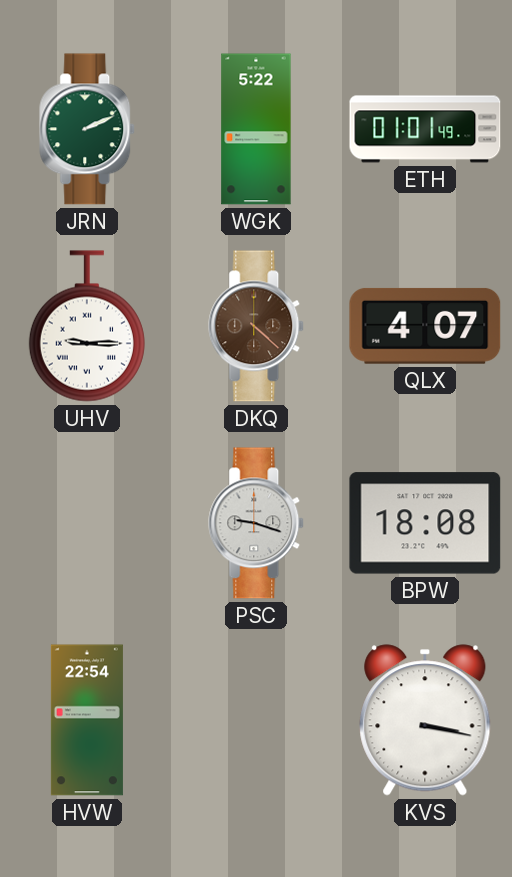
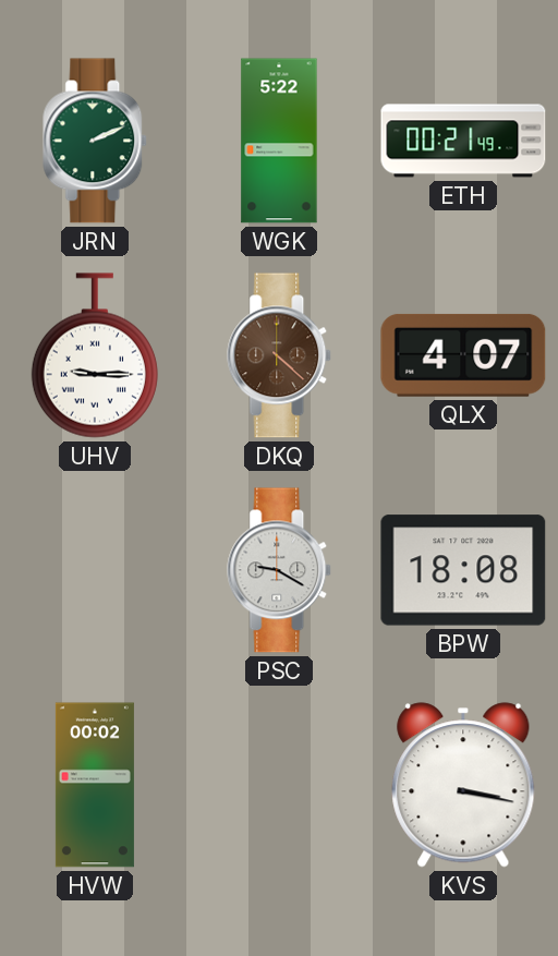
ETH: 01:01 -> 00:21 (463, 141)
PSC: 9:18 -> 9:20 (280, 570)
HVW: 22:54 -> 00:02 (95, 785)
